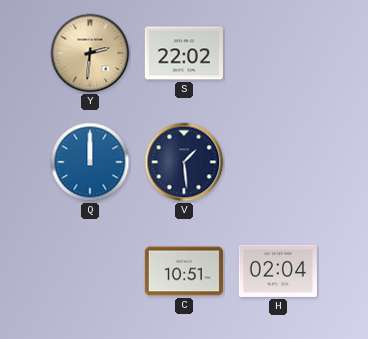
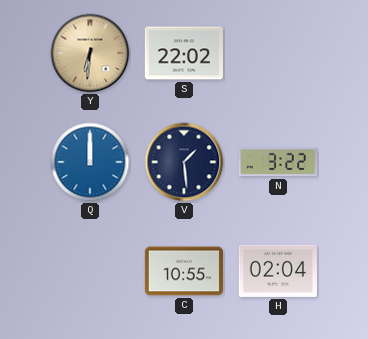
Y: 2:31 -> 6:31 (90, 53)
N: none -> 3:22 (278, 162)
C: 10:51 -> 10:55 (184, 271)
